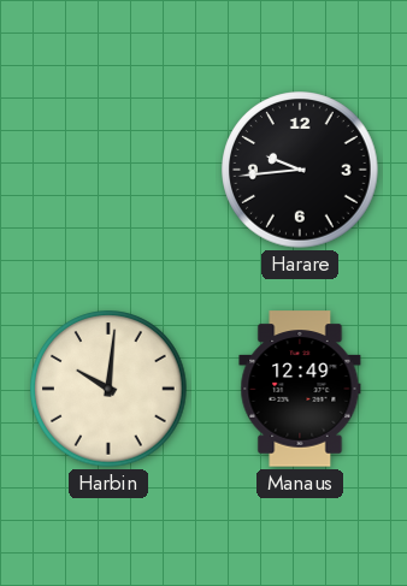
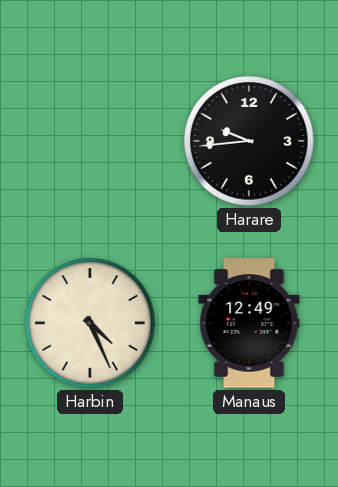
Harbin: 10:01 -> 4:26 (90, 323)
